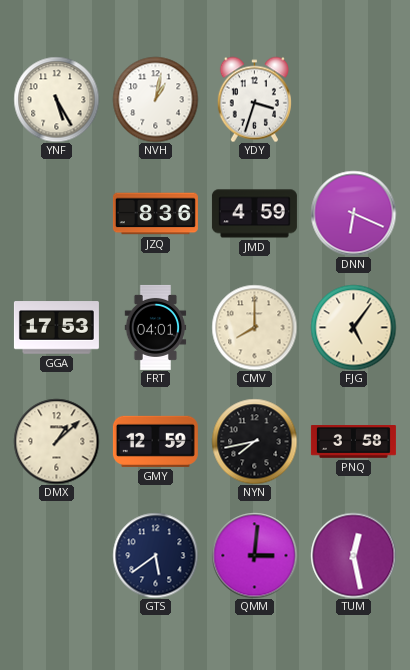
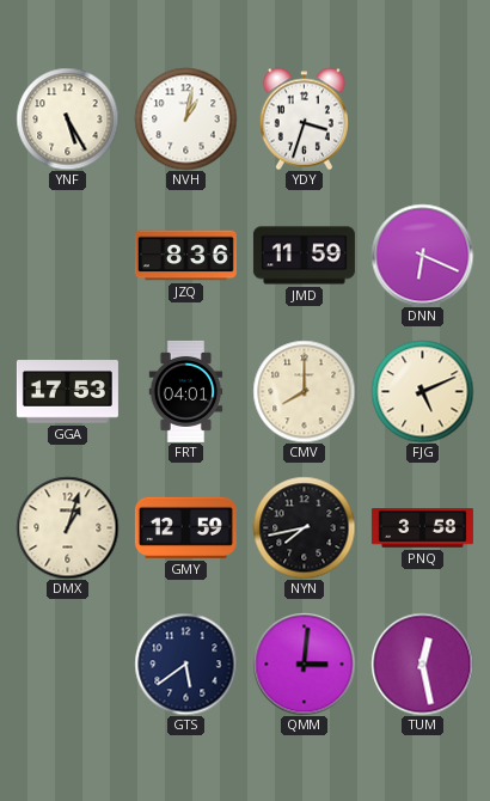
JMD: 4:59 -> 11:59 (304, 256)
FJG: 5:06 -> 5:11 (422, 391)
DMX: 1:08 -> 1:03 (67, 527)
